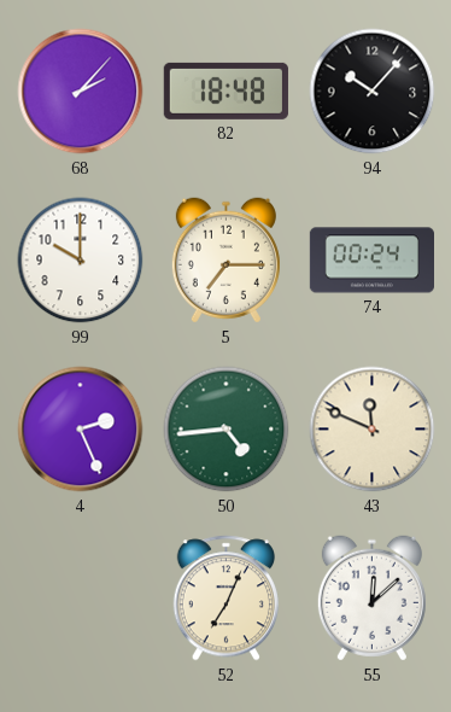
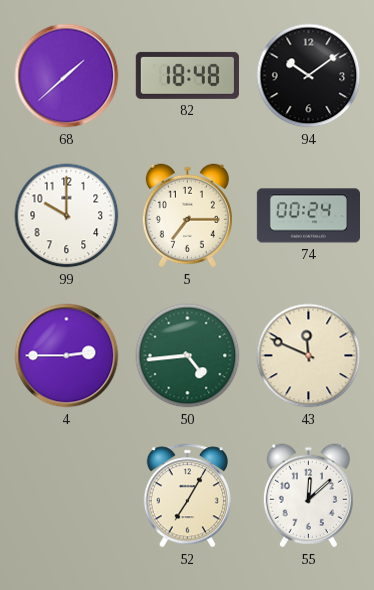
68: 2:07 -> 1:38 (67, 76)
94: 10:07 -> 10:09 (309, 76)
4: 2:26 -> 2:45 (67, 356)
52: 7:04 -> 7:05 (187, 496)
